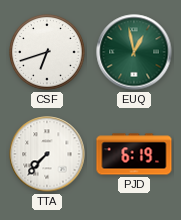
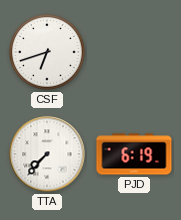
EUQ: 12:58 -> none (134, 52)
